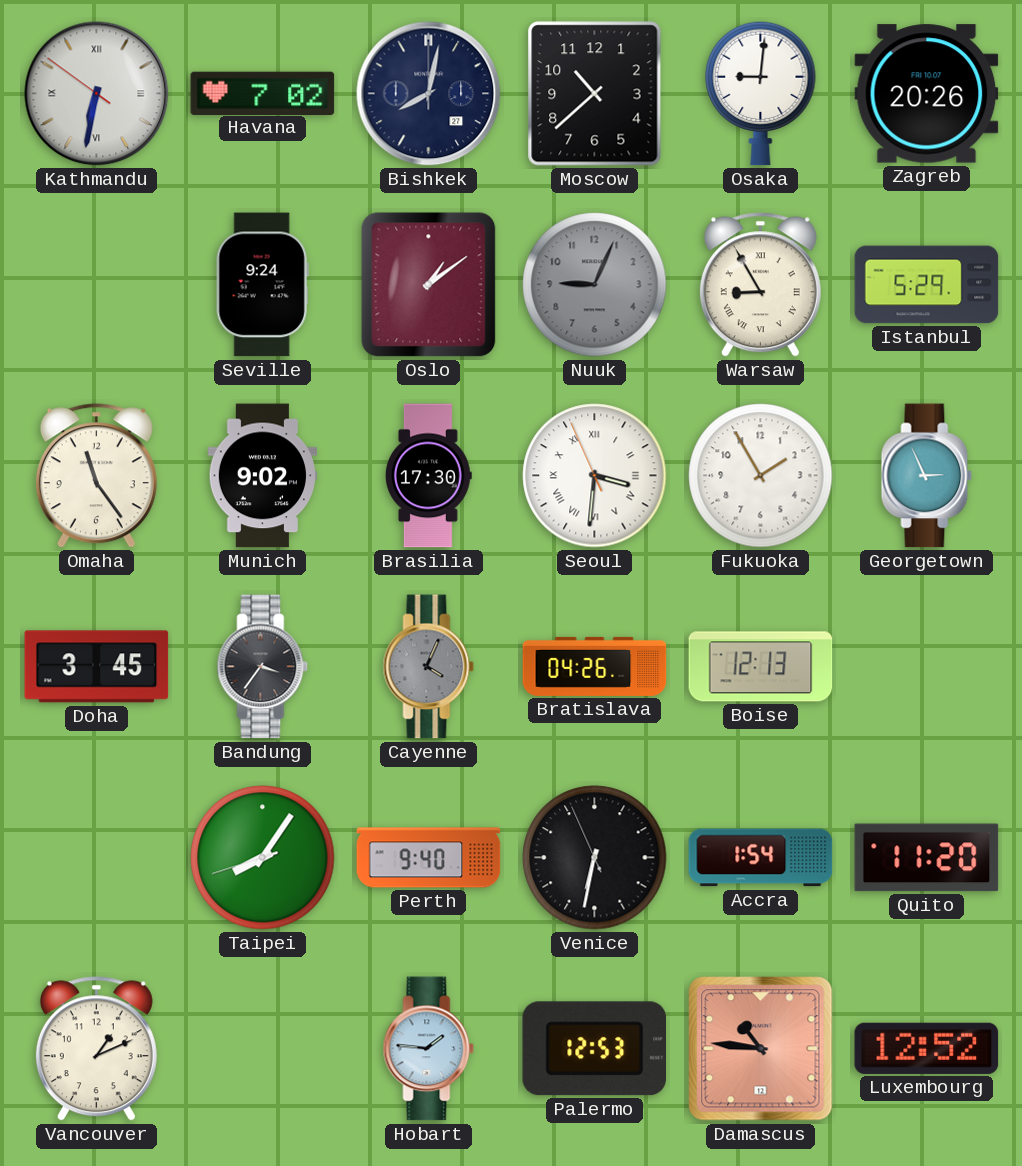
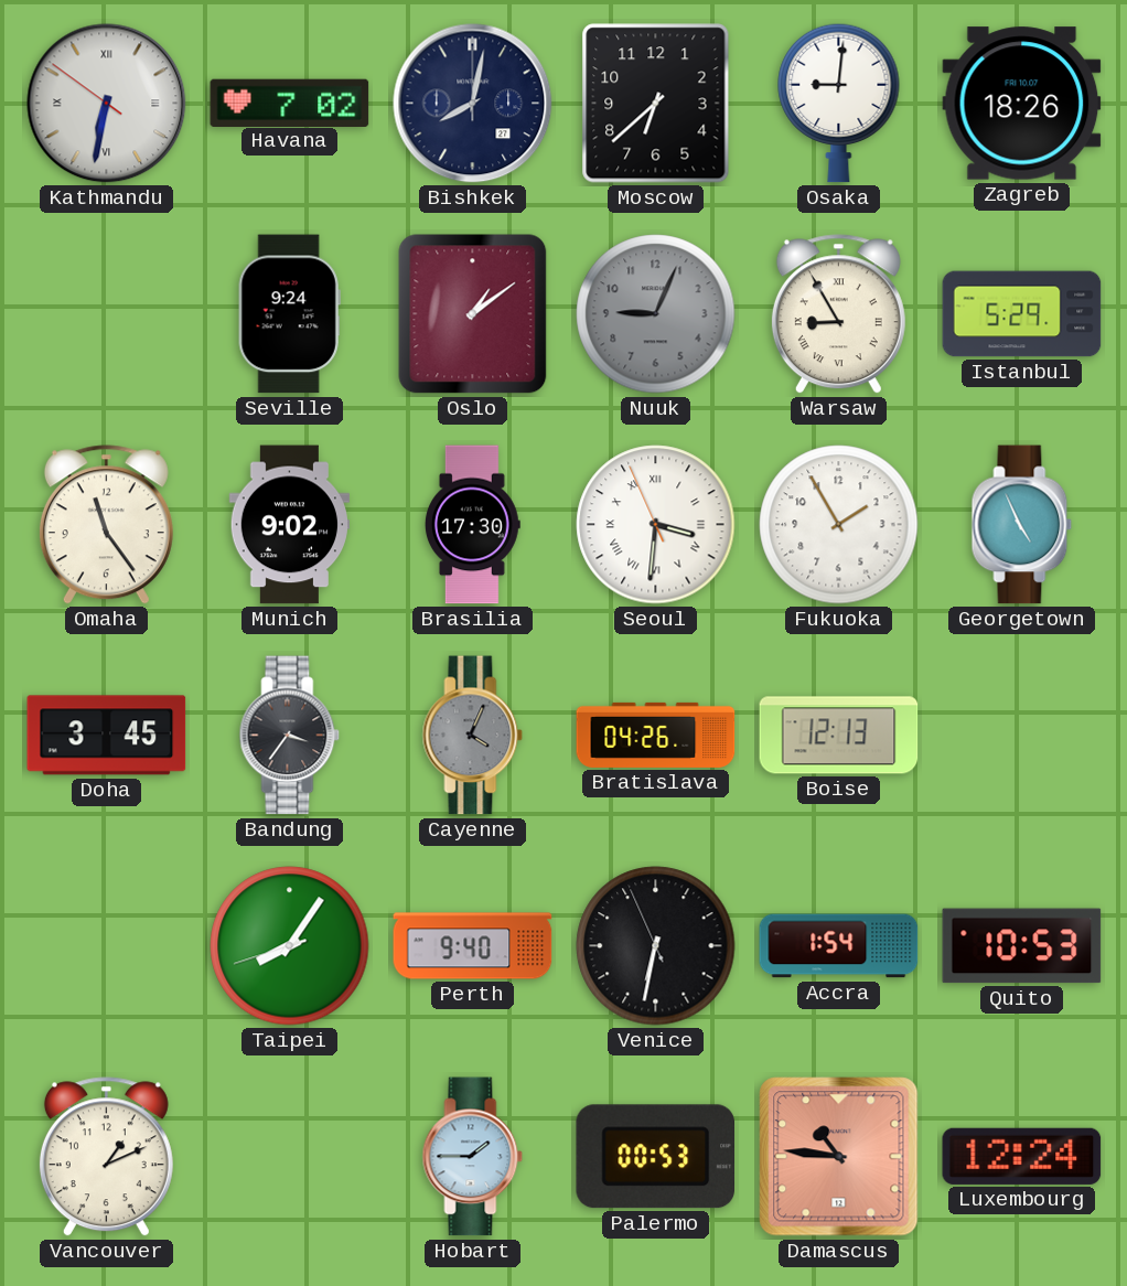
Moscow: 10:38 -> 6:38 (656, 104)
Zagreb: 20:26 -> 18:26 (1022, 104)
Georgetown: 2:56 -> 4:56 (1022, 525)
Quito: 11:20 -> 10:53 (1022, 946)
Hobart: 1:46 -> 1:45 (473, 1157)
Palermo: 12:53 -> 00:53 (655, 1157)
Luxembourg: 12:52 -> 12:24 (1022, 1156)
